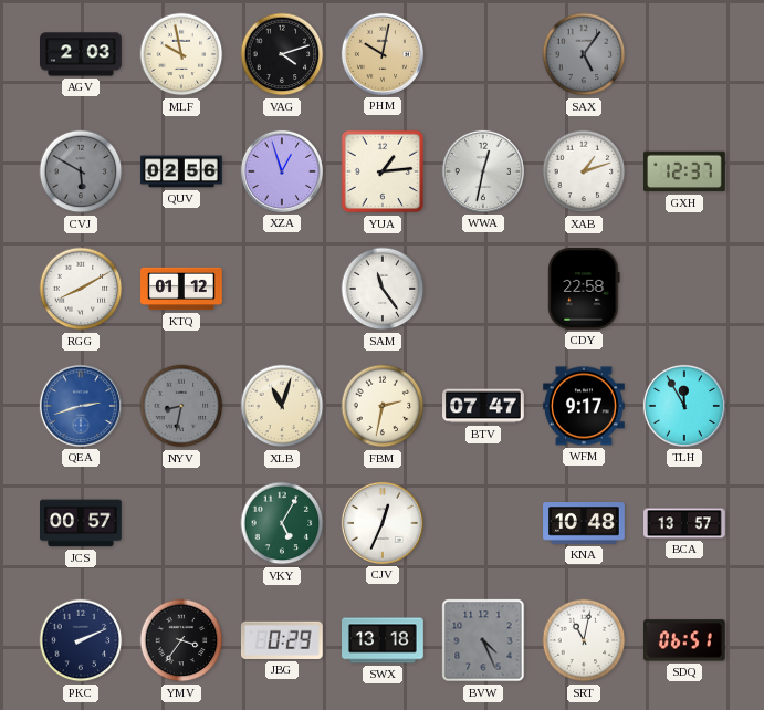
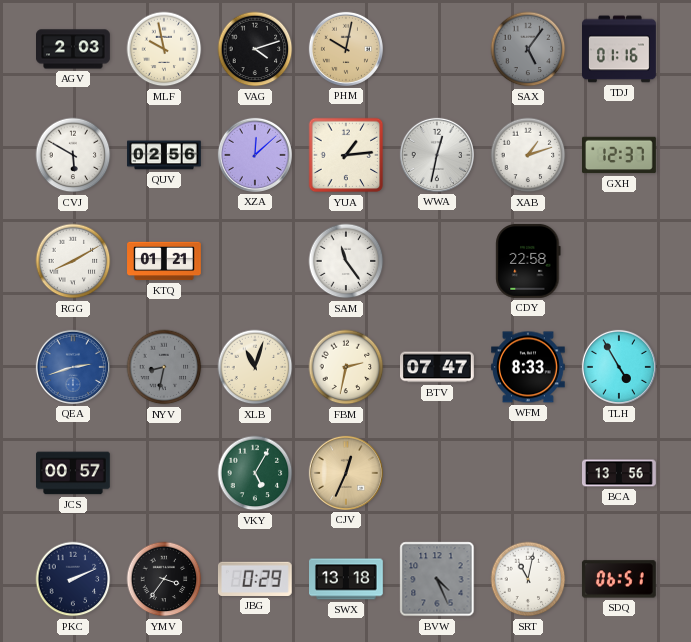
TDJ: none -> 01:16 (620, 49)
CVJ dial: grey -> white (73, 155)
XZA: 12:57 -> 12:08 (255, 155)
KTQ: 01:12 -> 01:21 (164, 261)
WFM: 9:17 -> 8:33 (529, 367)
TLH: 11:55 -> 4:55 (619, 367)
CJV dial: white -> champagne (346, 473)
KNA: 10:48 -> none (584, 524)
BCA: 13:57 -> 13:56 (619, 473)
